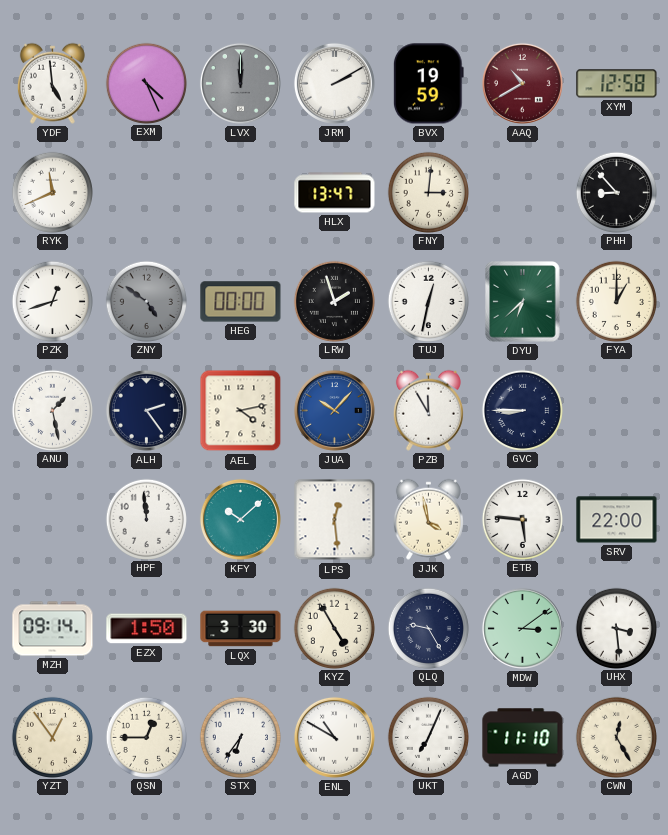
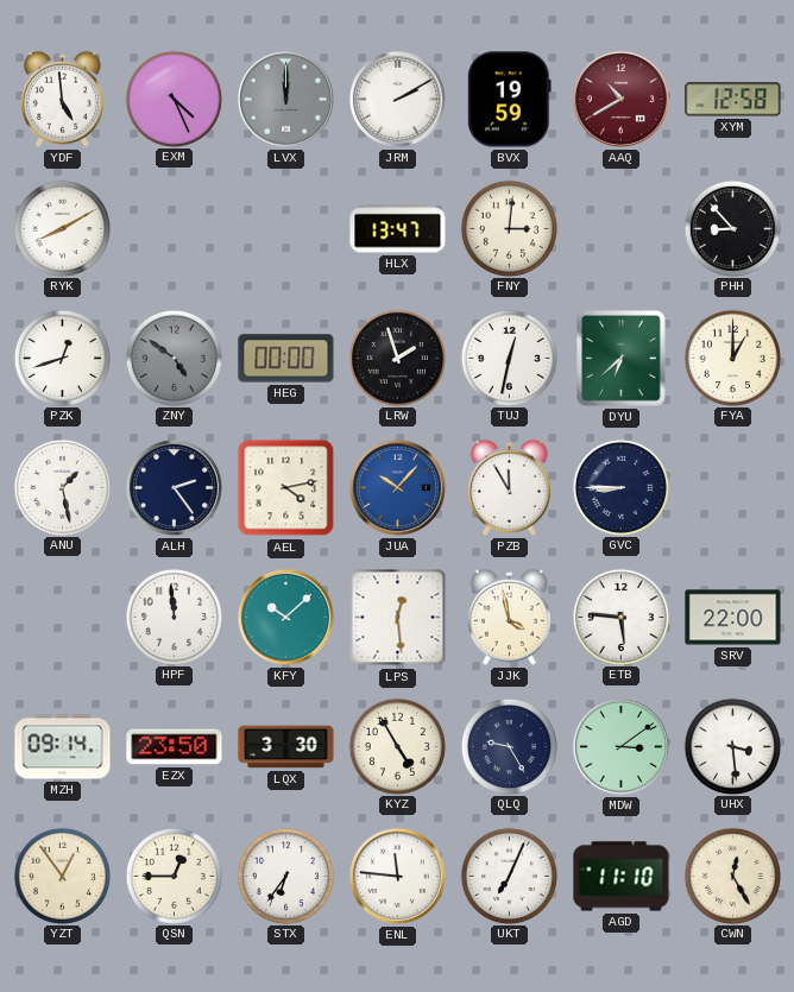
RYK: 11:41 -> 8:10 (62, 228)
EZX: 1:50 -> 23:50 (175, 747)
ENL: 10:50 -> 11:46 (397, 876)
